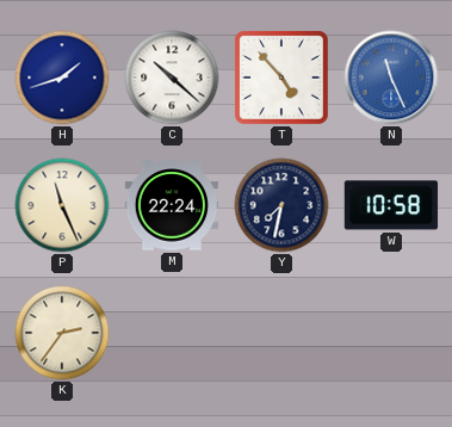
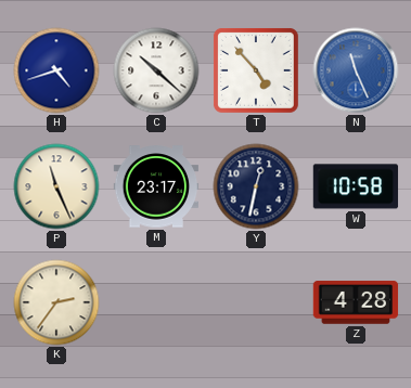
H: 1:42 -> 4:42 (56, 70)
M: 22:24 -> 23:17 (156, 186)
Y: 7:32 -> 12:32 (256, 186)
Z: none -> 4:28 (356, 302)
